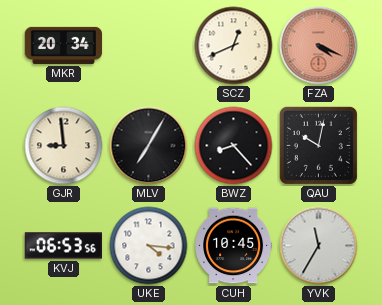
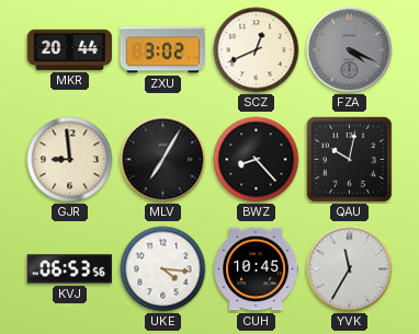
MKR: 20:34 -> 20:44 (70, 49)
ZXU: none -> 3:02 (162, 50)
FZA dial: salmon -> grey (350, 50)
